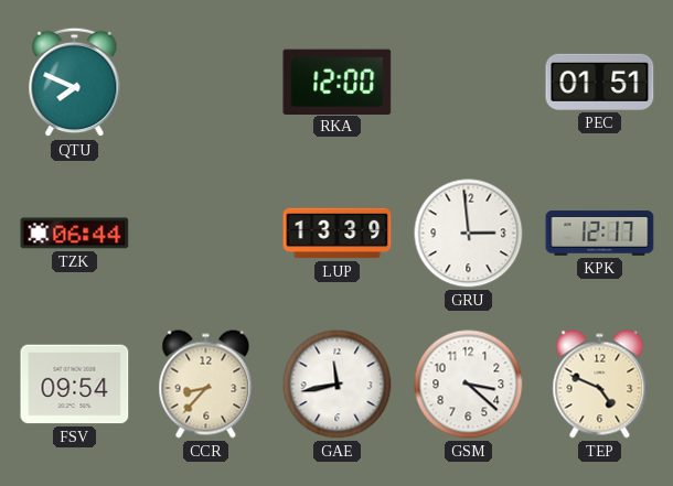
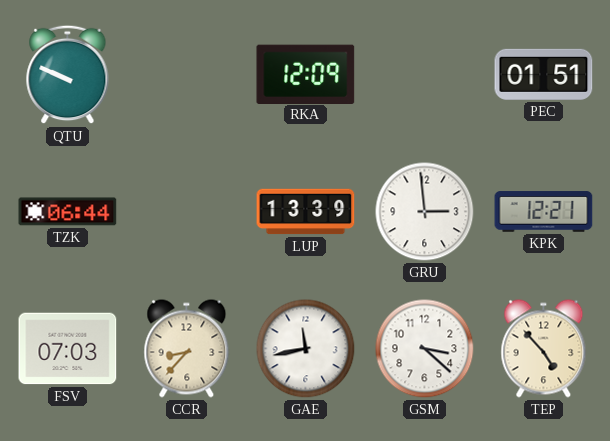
QTU: 7:49 -> 9:49 (68, 75)
RKA: 12:00 -> 12:09 (306, 74)
KPK: 12:17 -> 12:21 (544, 212)
FSV: 09:54 -> 07:03 (68, 349)
TEP: 4:49 -> 4:53 (544, 349)
